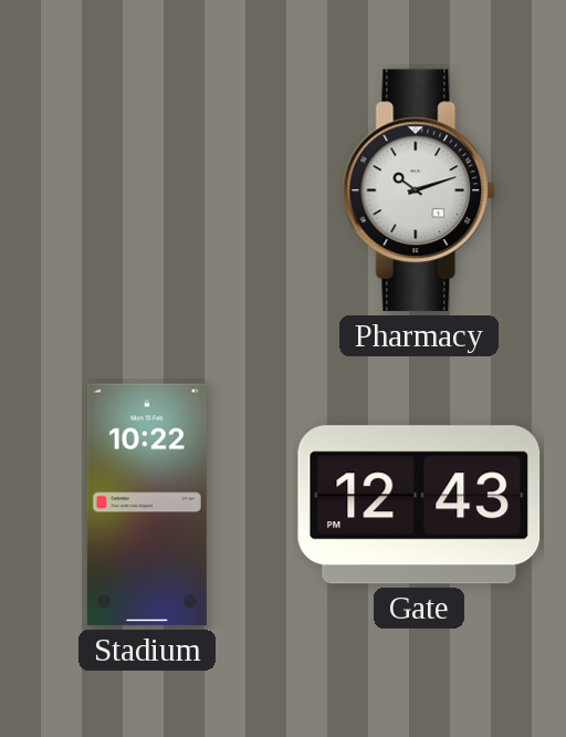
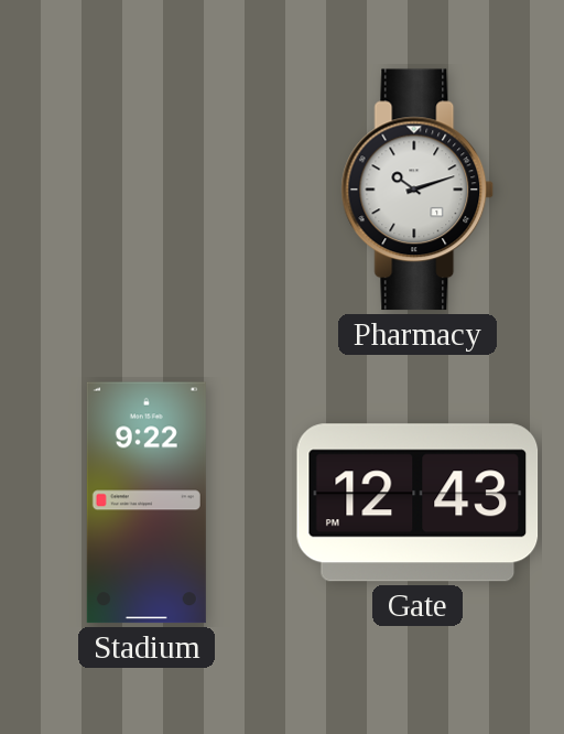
Stadium: 10:22 -> 9:22 (147, 503)
